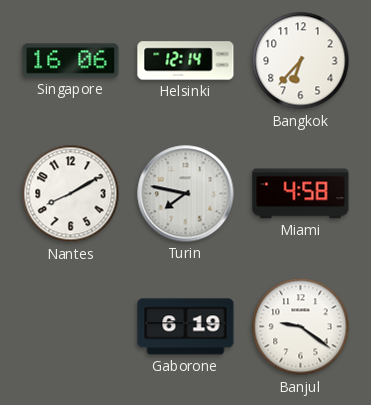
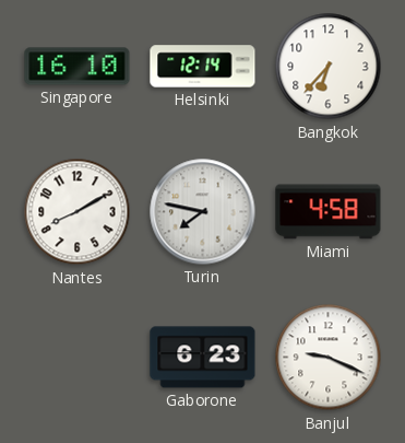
Singapore: 16:06 -> 16:10 (78, 67)
Gaborone: 6:19 -> 6:23 (203, 358)
Banjul: 9:21 -> 9:19 (329, 358)
